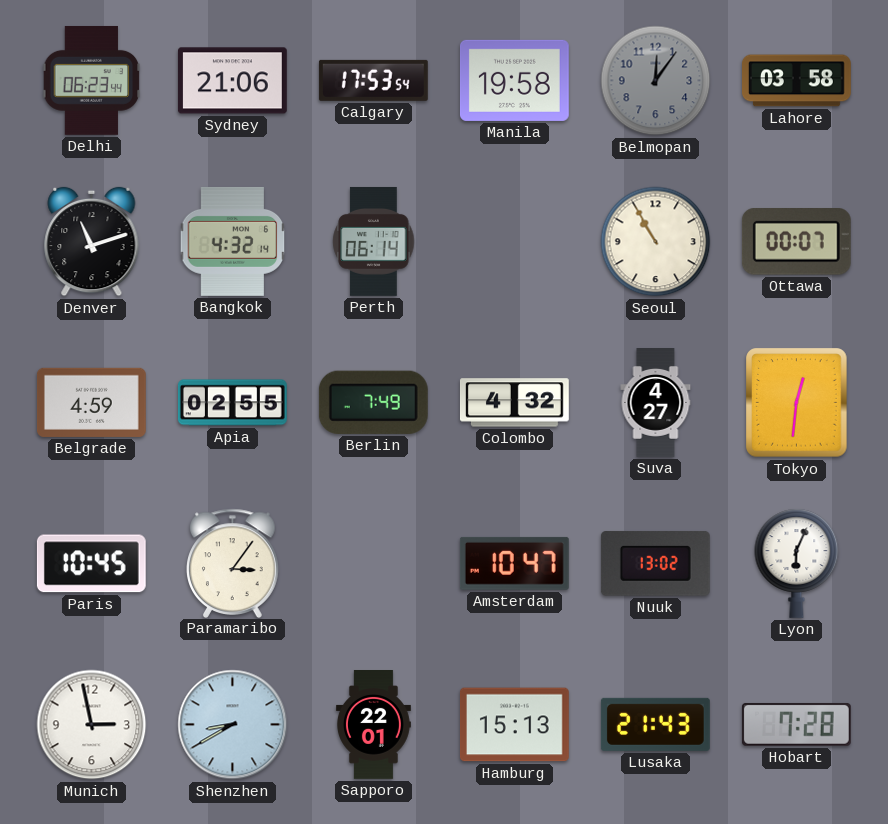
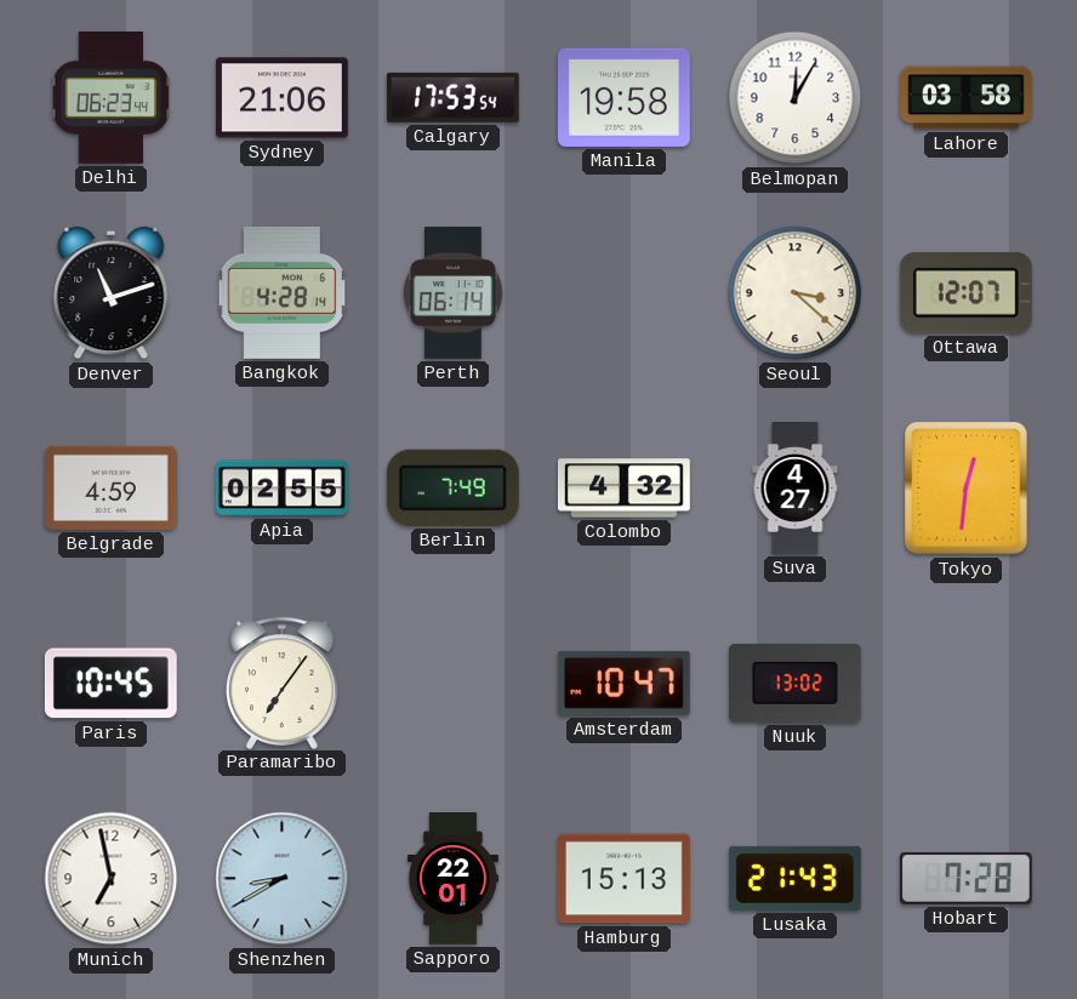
Belmopan: 12:06 -> 12:05 (796, 98)
Belmopan dial: grey -> white (796, 98)
Bangkok: 4:32 -> 4:28 (283, 292)
Seoul: 10:55 -> 3:22 (796, 293)
Ottawa: 00:07 -> 12:07 (965, 293)
Paramaribo: 3:06 -> 7:06 (283, 683)
Lyon: 6:04 -> none (797, 563)
Munich: 2:58 -> 6:58 (112, 879)
